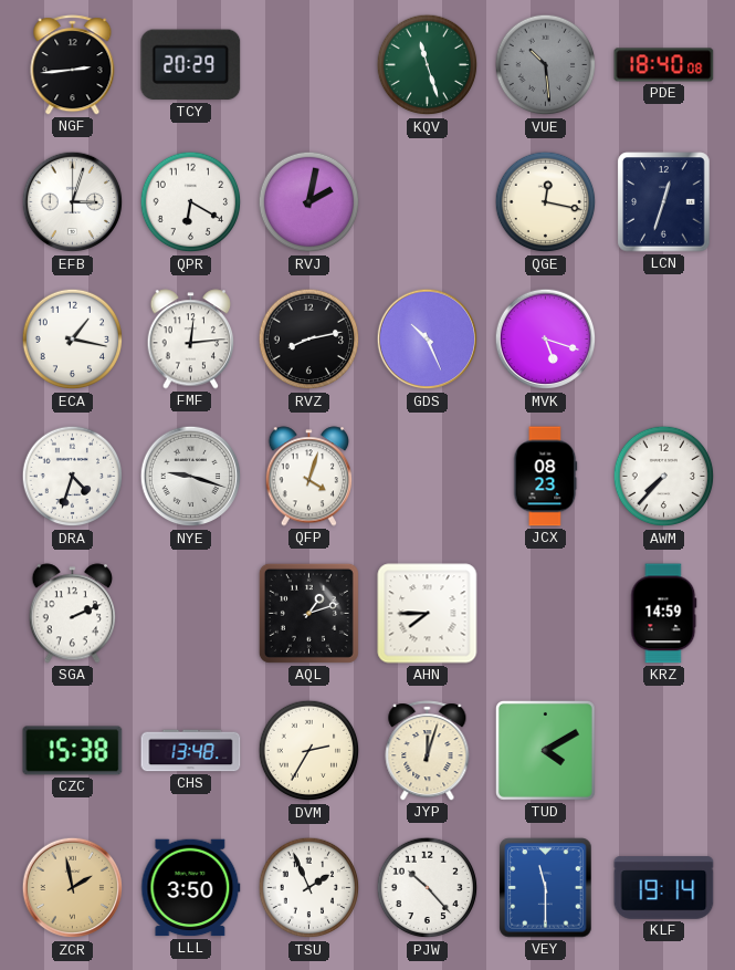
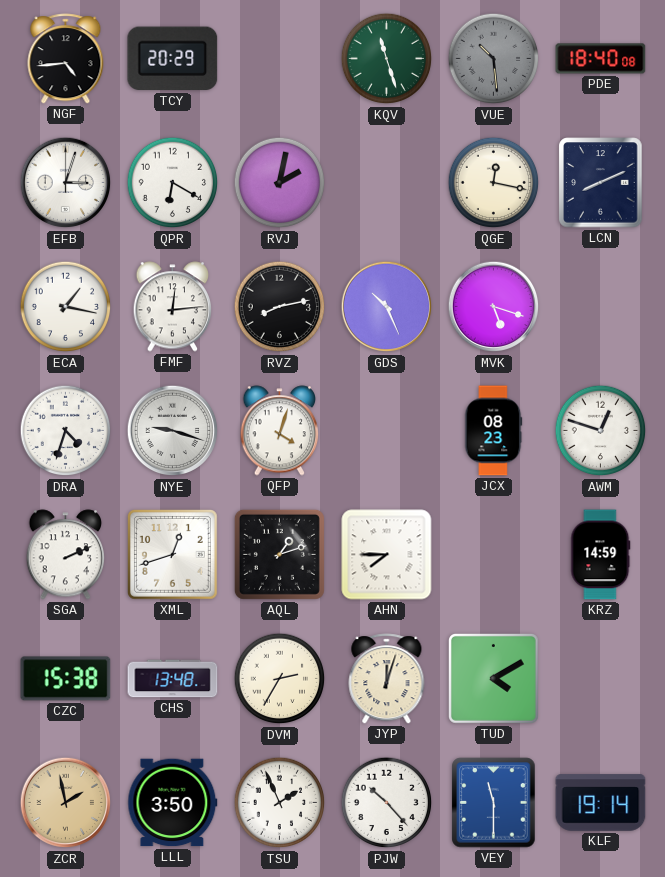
NGF: 2:44 -> 4:44 (66, 59)
LCN: 12:33 -> 8:11 (601, 183)
AWM: 7:37 -> 12:48 (601, 431)
XML: none -> 12:42 (172, 554)
